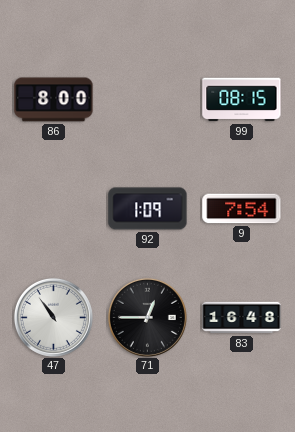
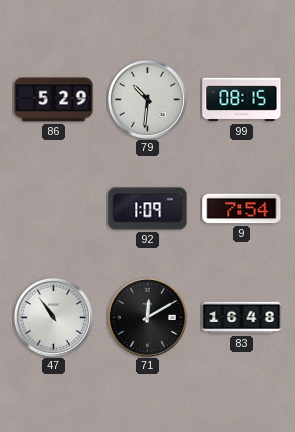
86: 8:00 -> 5:29 (54, 100)
79: none -> 10:31 (147, 99)
71: 12:45 -> 12:10 (147, 317)
